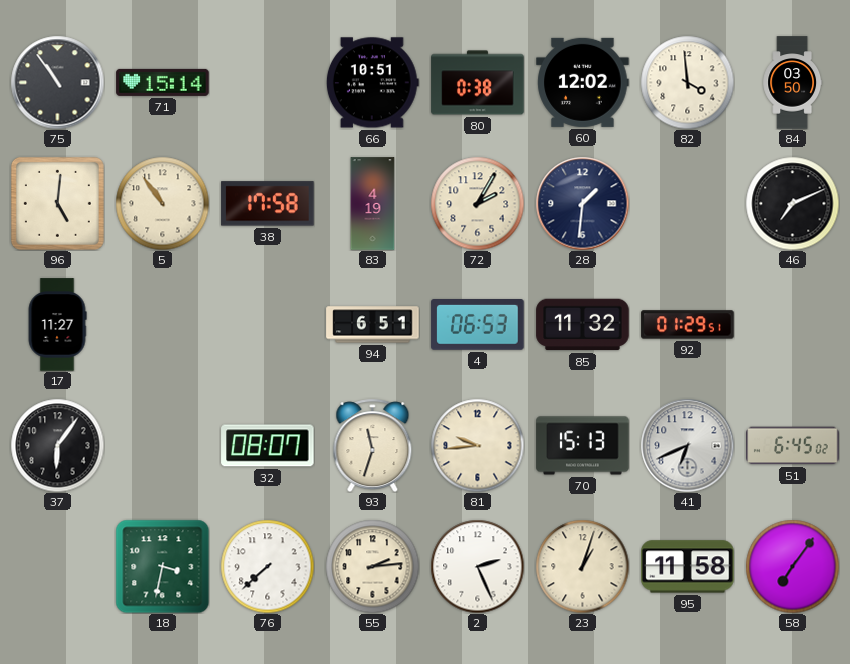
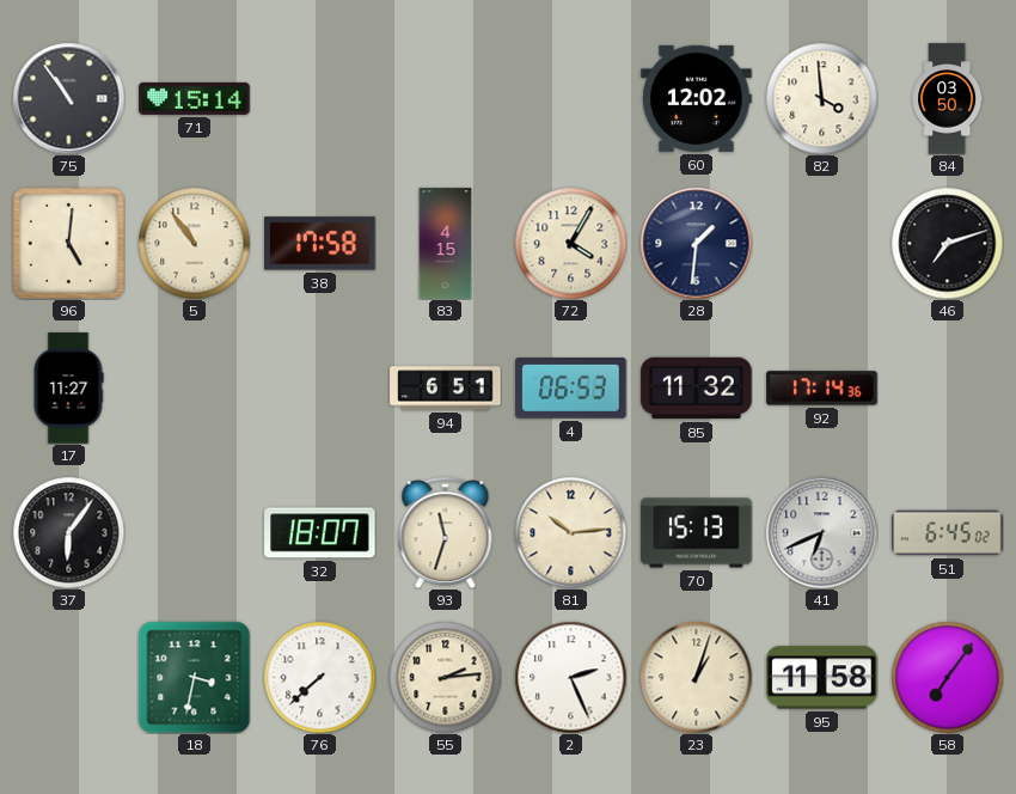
66: 10:51 -> none (372, 83)
80: 0:38 -> none (478, 83)
83: 4:19 -> 4:15 (446, 244)
72: 2:05 -> 4:05 (570, 243)
46: 7:11 -> 7:12 (947, 243)
92: 01:29 -> 17:14 (822, 389)
32: 08:07 -> 18:07 (320, 533)
81: 9:44 -> 10:14 (570, 532)
